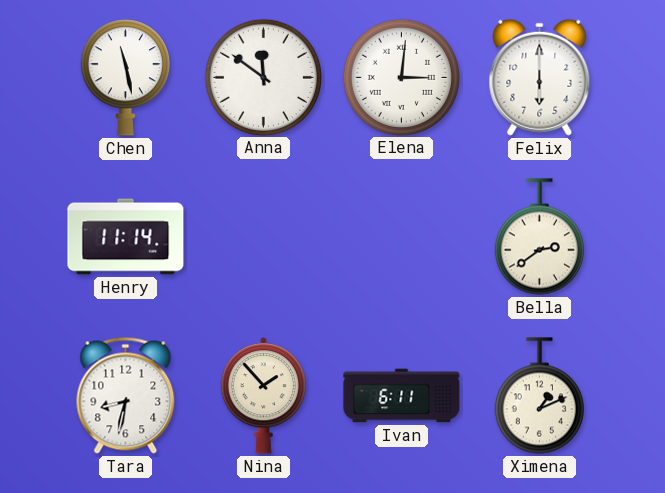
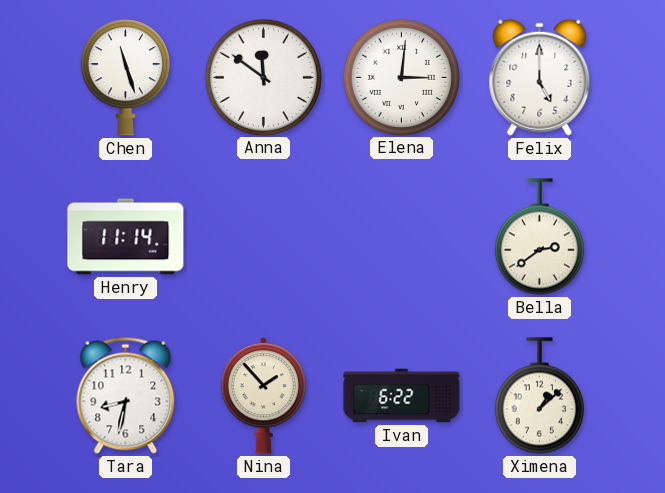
Chen: 11:28 -> 11:27 (125, 78)
Felix: 6:00 -> 5:00 (540, 77)
Ivan: 6:11 -> 6:22 (402, 396)
Ximena: 1:11 -> 1:08 (539, 396)
